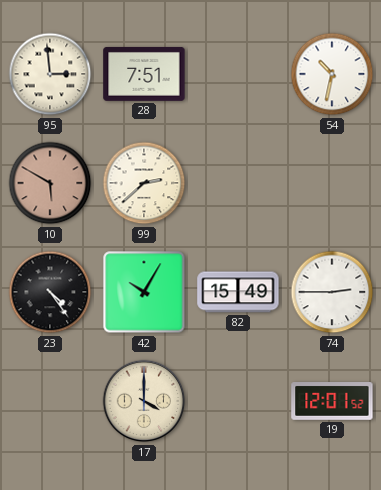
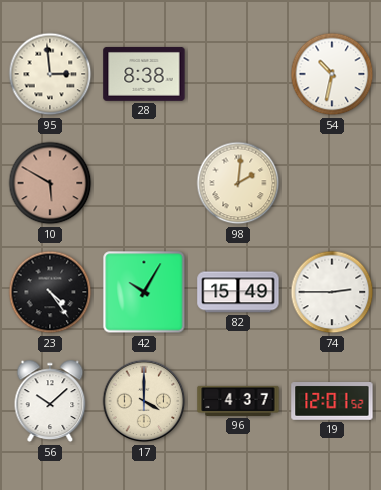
28: 7:51 -> 8:38 (144, 74)
99: 2:38 -> none (144, 183)
98: none -> 2:01 (238, 183)
56: none -> 10:08 (50, 401)
96: none -> 4:37 (238, 401)
